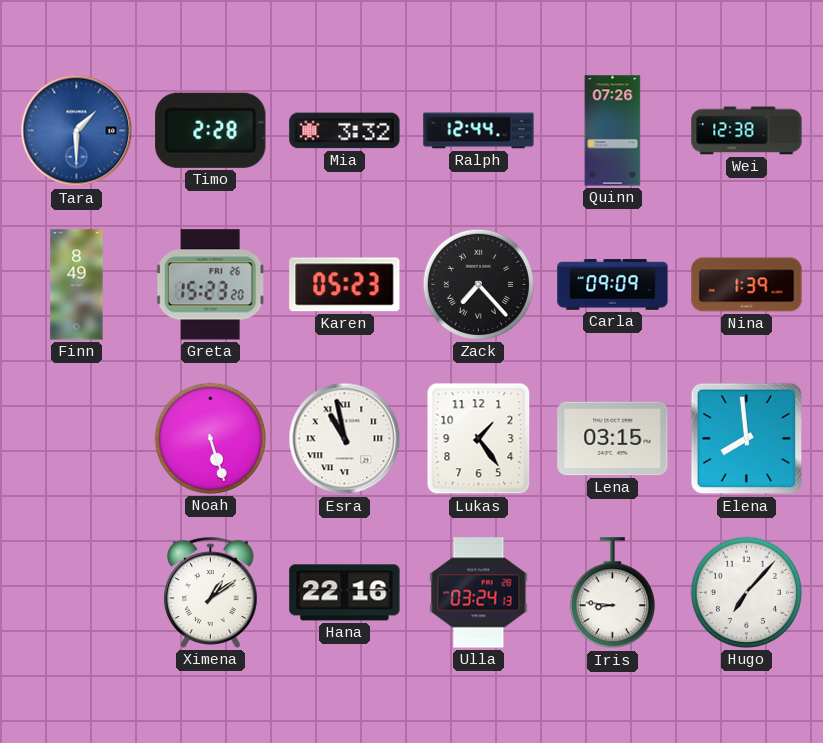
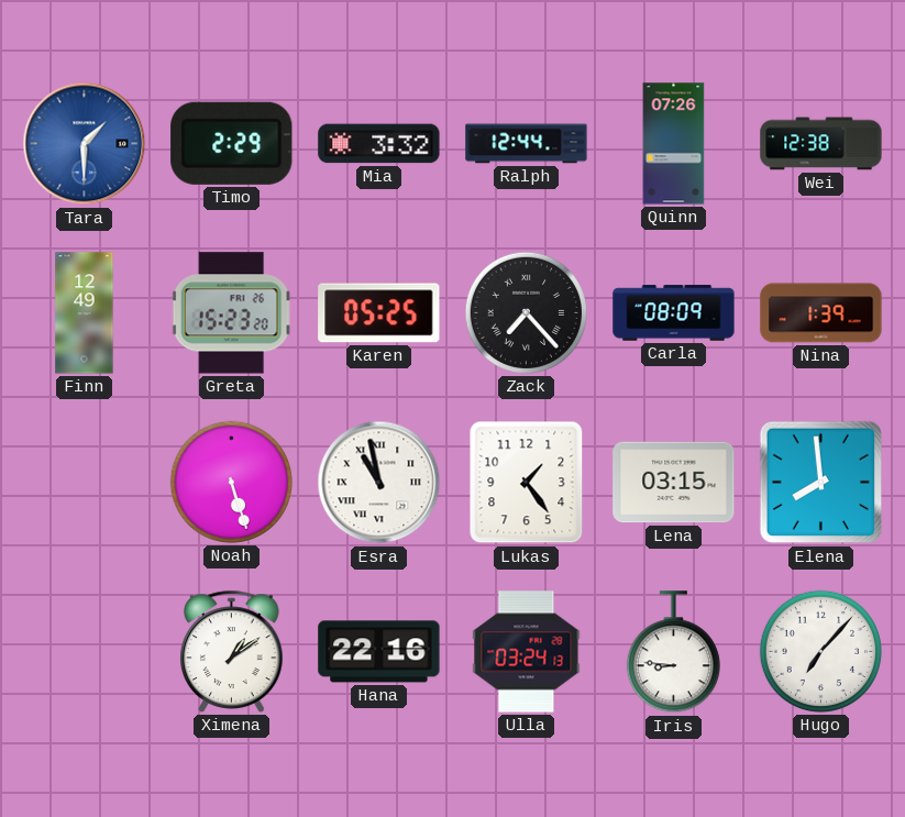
Timo: 2:28 -> 2:29 (232, 143)
Finn: 8:49 -> 12:49 (85, 313)
Karen: 05:23 -> 05:25 (379, 313)
Carla: 09:09 -> 08:09 (674, 313)
